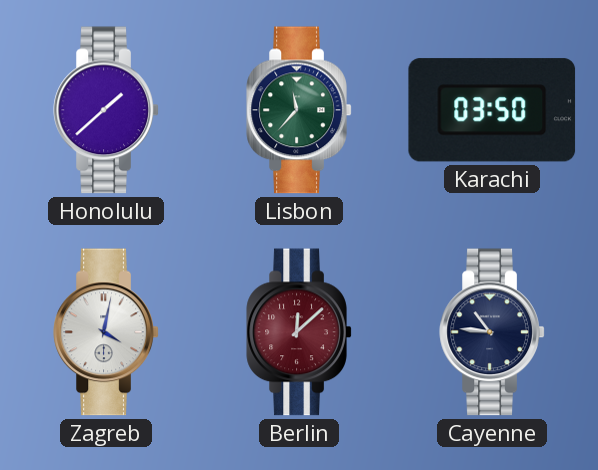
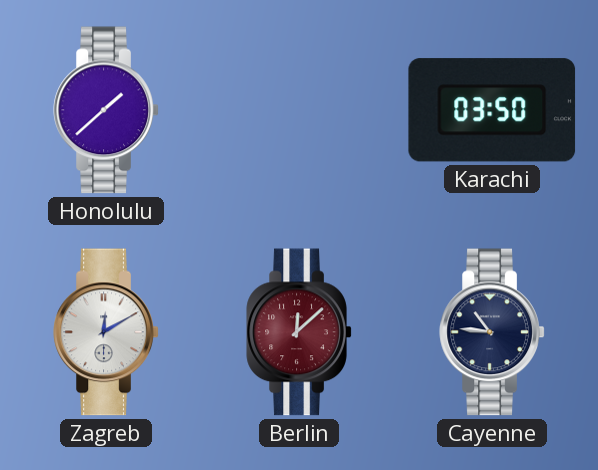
Lisbon: 11:37 -> none (299, 110)
Zagreb: 4:02 -> 12:10 (106, 332)
